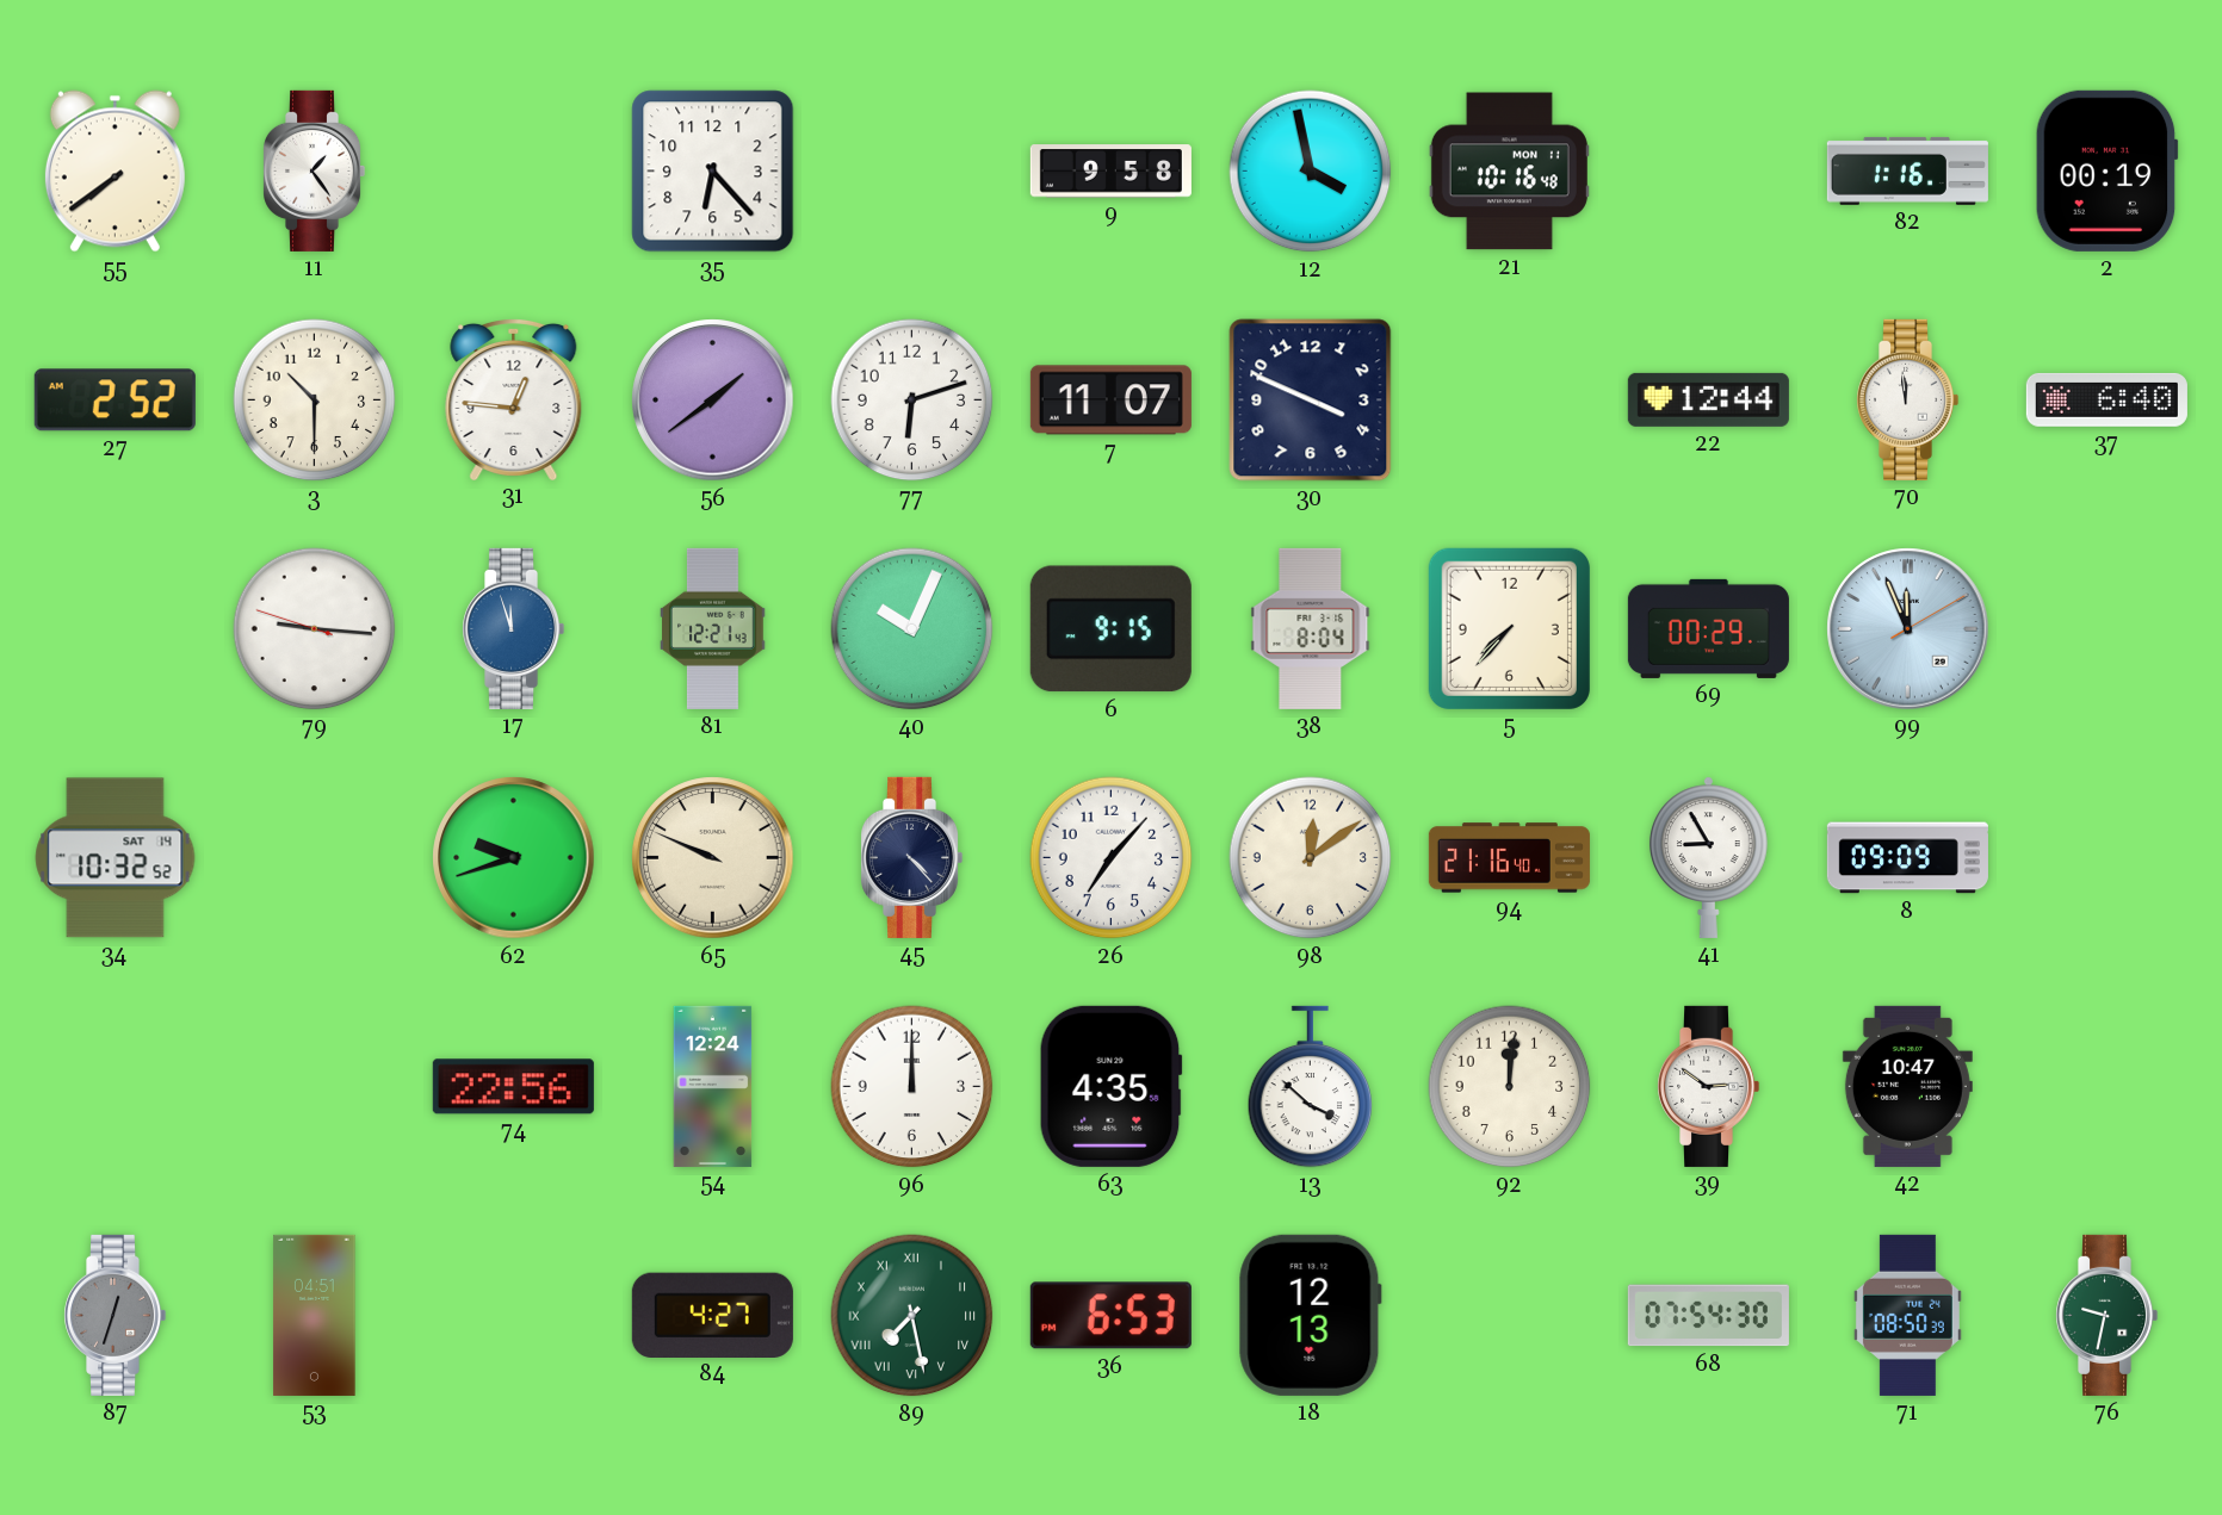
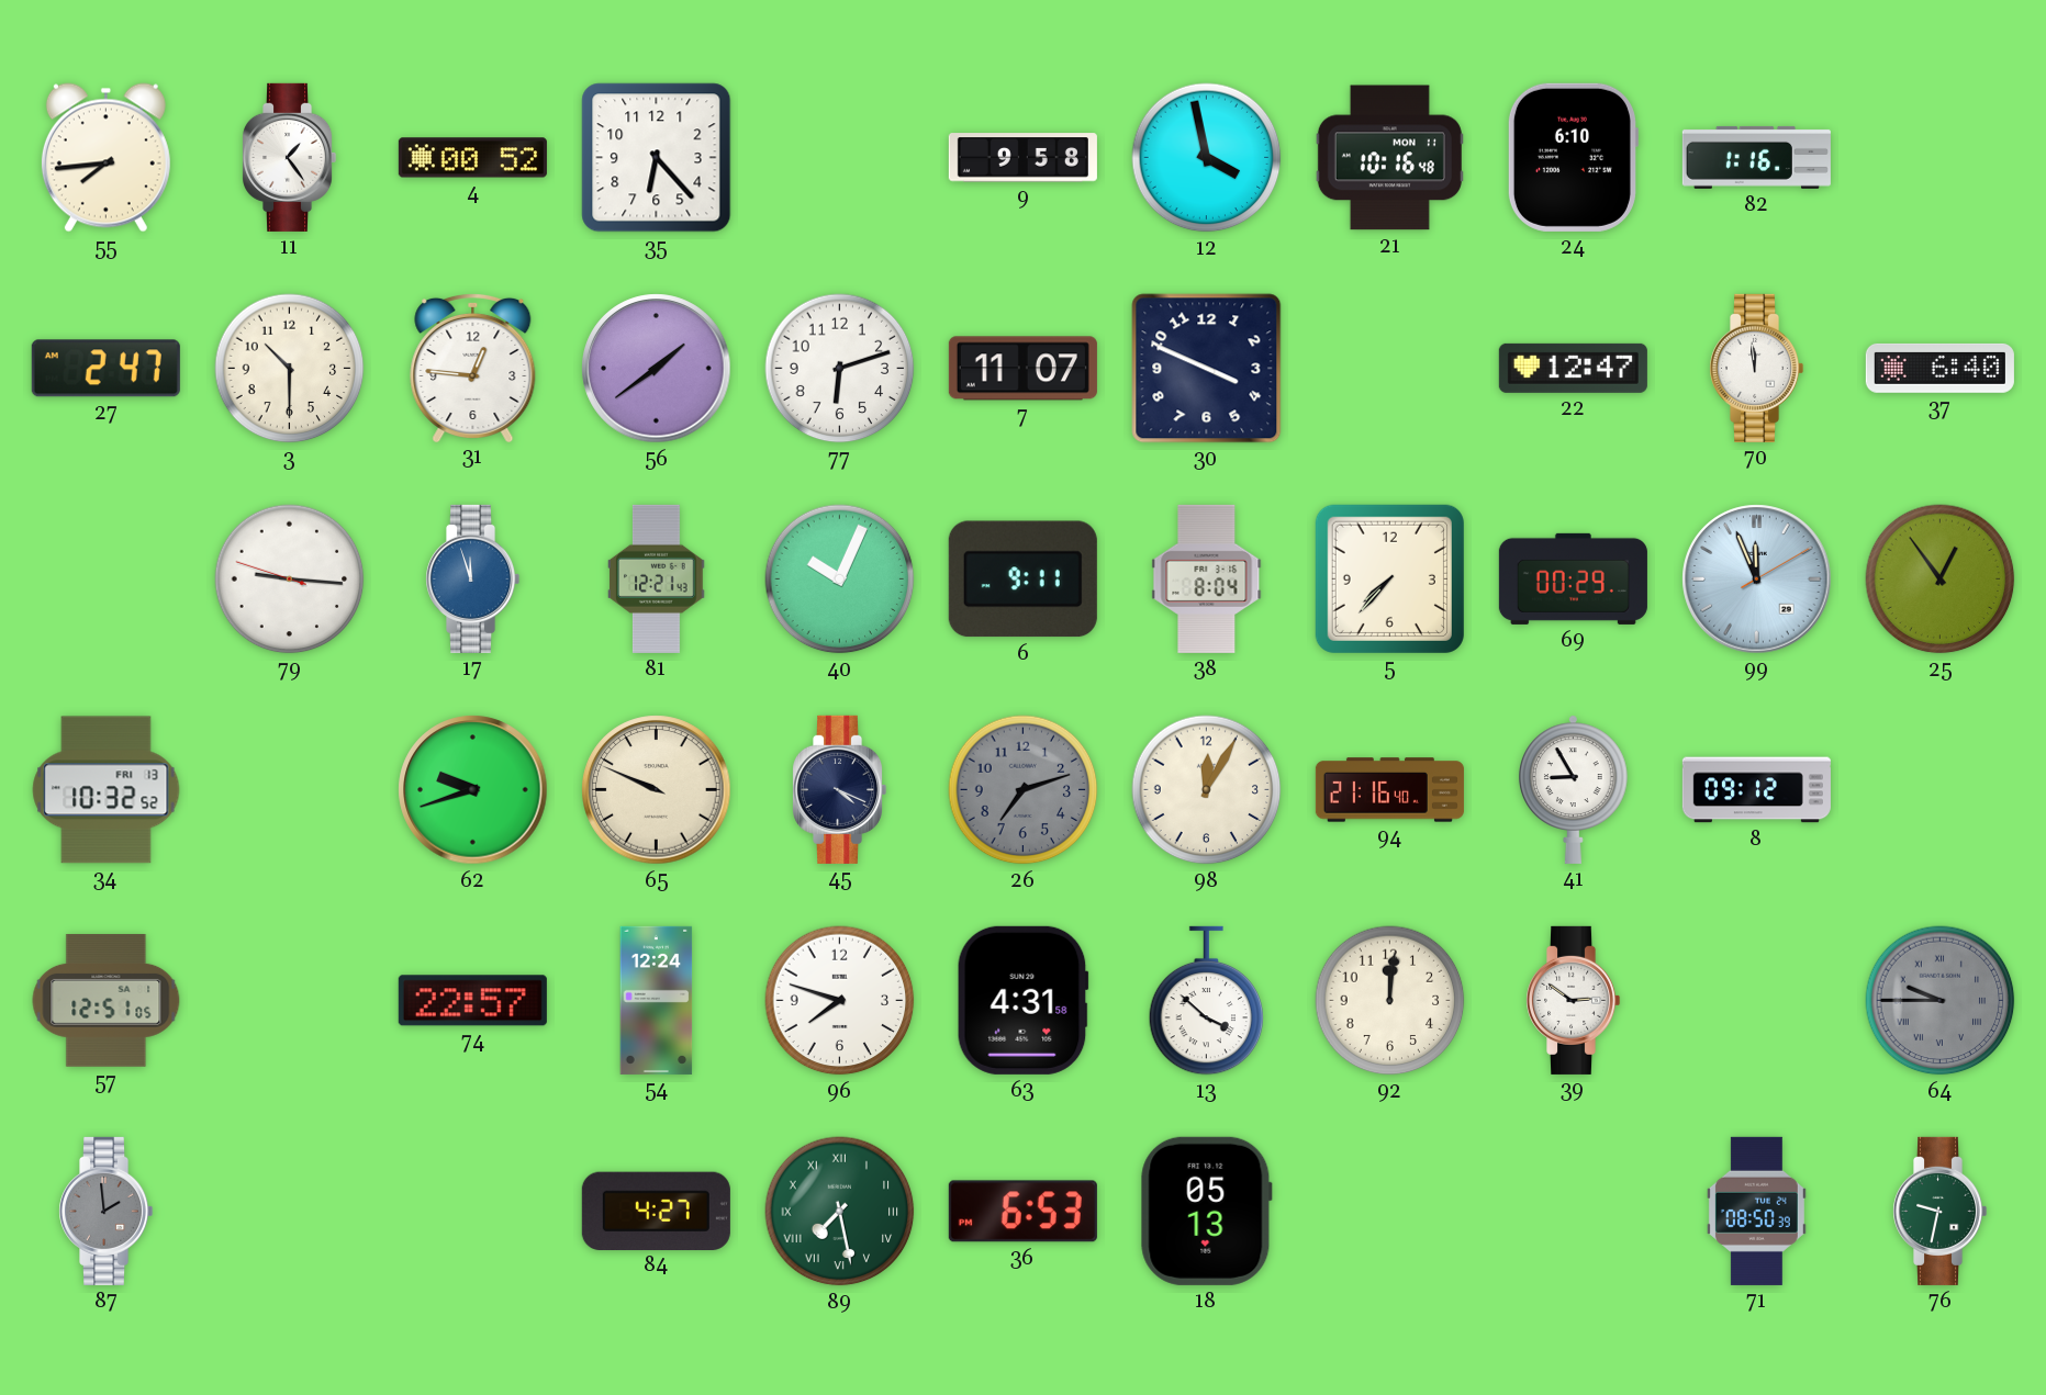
55: 7:39 -> 7:44 (105, 158)
4: none -> 00:52 (472, 158)
24: none -> 6:10 (1573, 157)
2: 00:19 -> none (2106, 170)
27: 2:52 -> 2:47 (105, 369)
22: 12:44 -> 12:47 (1573, 368)
6: 9:15 -> 9:11 (1022, 580)
25: none -> 12:54 (1941, 580)
34 date: SAT 14 -> FRI 13 (107, 790)
45: 4:23 -> 4:19 (840, 789)
26: 7:07 -> 7:12 (1024, 790)
26 dial: white -> grey (1024, 790)
98: 12:09 -> 12:05 (1207, 790)
8: 09:09 -> 09:12 (1756, 790)
57: none -> 12:51 (107, 1000)
74: 22:56 -> 22:57 (472, 1001)
96: 12:00 -> 7:48 (840, 1001)
63: 4:35 -> 4:31 (1022, 1000)
42: 10:47 -> none (1907, 1086)
64: none -> 9:45 (1941, 1001)
87: 12:33 -> 1:59 (107, 1211)
53: 04:51 -> none (315, 1315)
18: 12:13 -> 05:13 (1206, 1211)
68: 07:54 -> none (1708, 1316)
